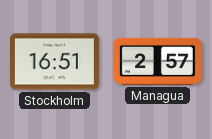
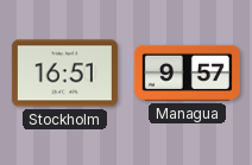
Managua: 2:57 -> 9:57 (187, 72)
